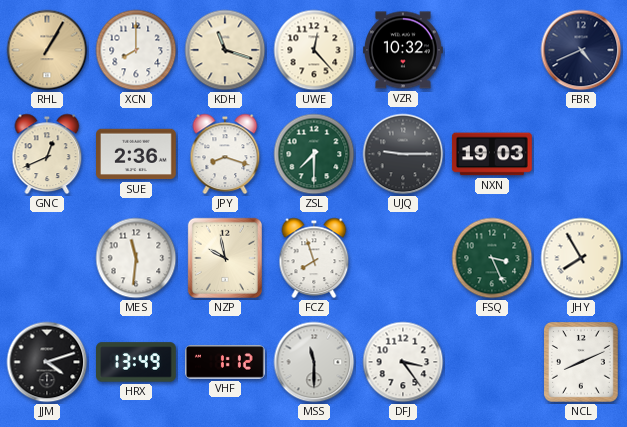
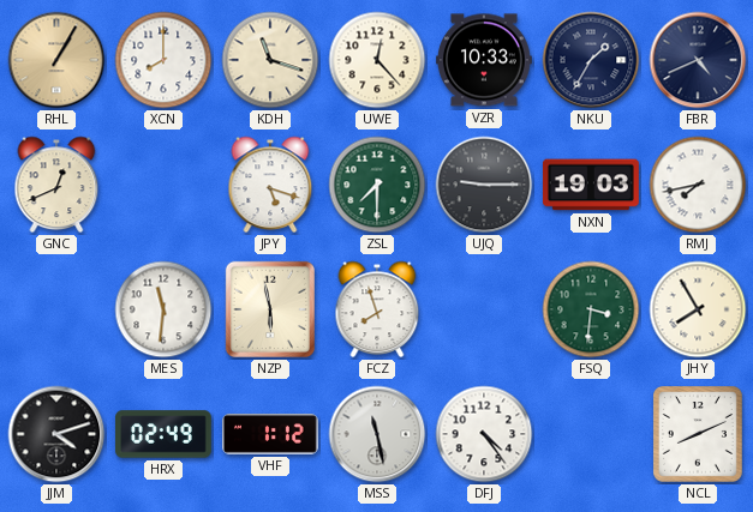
VZR: 10:32 -> 10:33 (485, 60)
NKU: none -> 1:35 (591, 60)
SUE: 2:36 -> none (137, 154)
JPY: 8:18 -> 5:18 (270, 185)
RMJ: none -> 7:43 (698, 185)
NZP: 9:58 -> 5:58 (270, 309)
FSQ: 3:26 -> 3:31 (591, 309)
HRX: 13:49 -> 02:49 (165, 434)
MSS: 11:30 -> 11:28 (377, 434)
DFJ: 3:24 -> 4:24 (484, 434)
